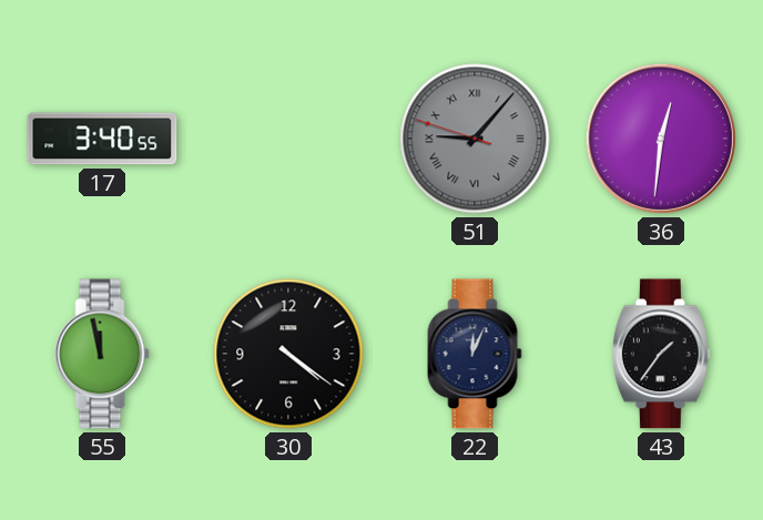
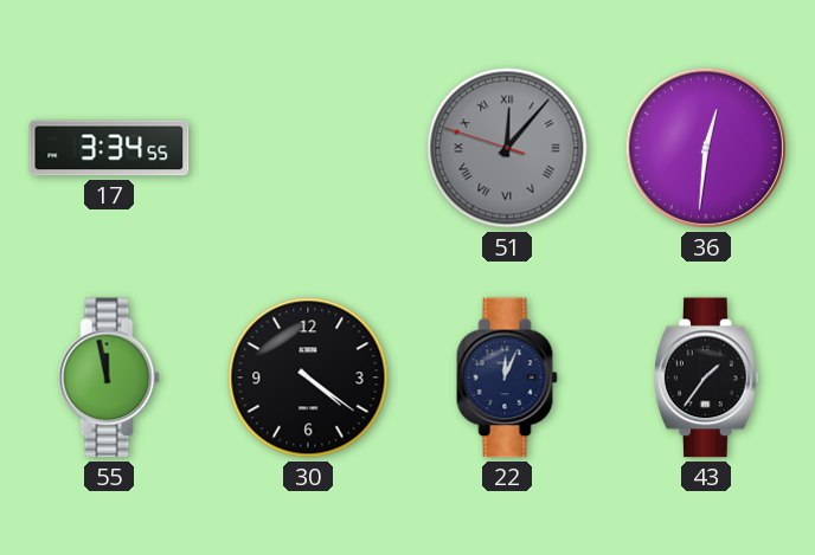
17: 3:40 -> 3:34 (109, 148)
51: 9:06 -> 12:06 (507, 148)
